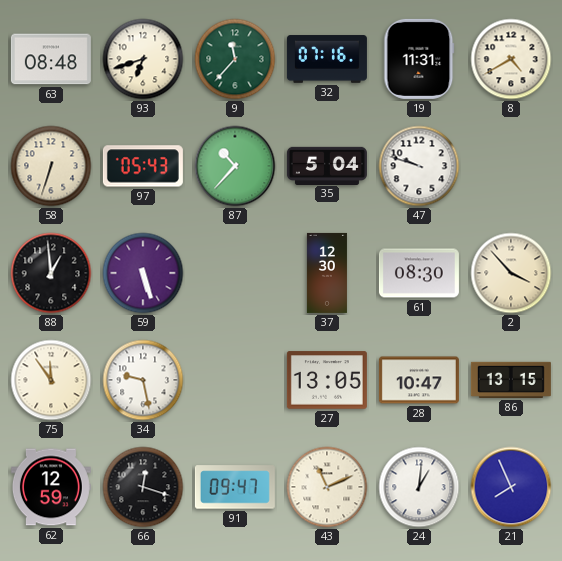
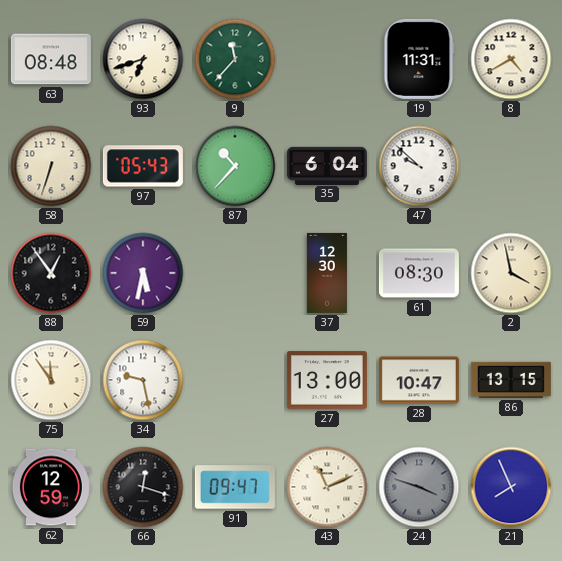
32: 07:16 -> none (327, 59)
35: 5:04 -> 6:04 (327, 165)
47: 9:48 -> 9:52 (419, 166)
88: 12:59 -> 12:54 (51, 273)
59: 5:27 -> 5:32 (143, 273)
2: 3:53 -> 3:58 (511, 273)
27: 13:05 -> 13:00 (327, 380)
24: 1:01 -> 3:48 (419, 487)
24 dial: white -> grey (419, 487)
